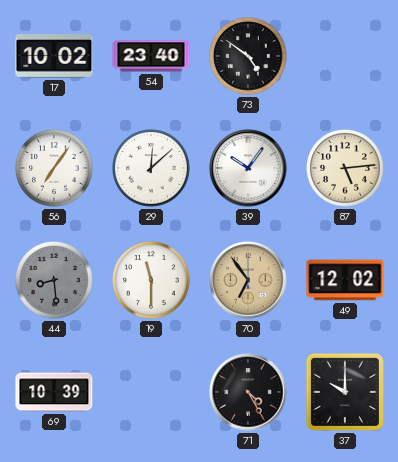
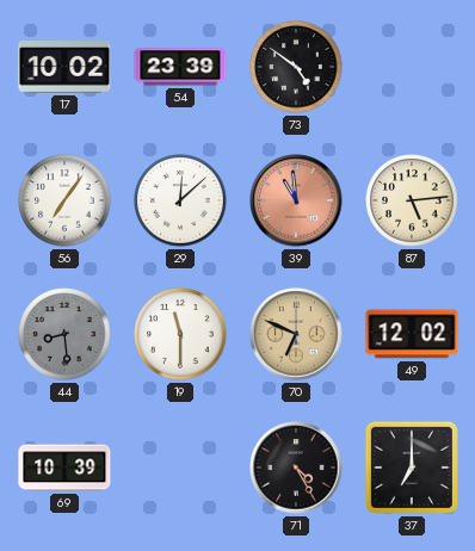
54: 23:40 -> 23:39 (180, 67)
39: 10:06 -> 10:59 (296, 200)
39 dial: white -> salmon (296, 200)
70: 6:54 -> 6:49 (296, 334)
37: 10:00 -> 7:00 (412, 468)
